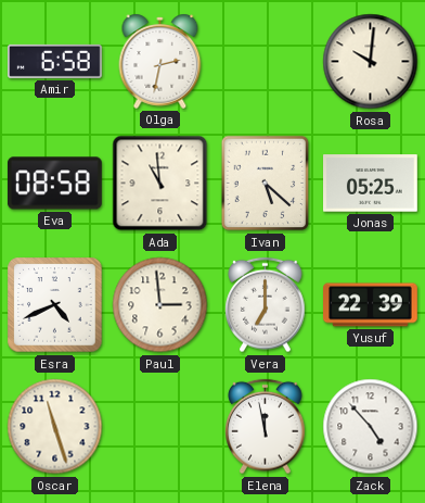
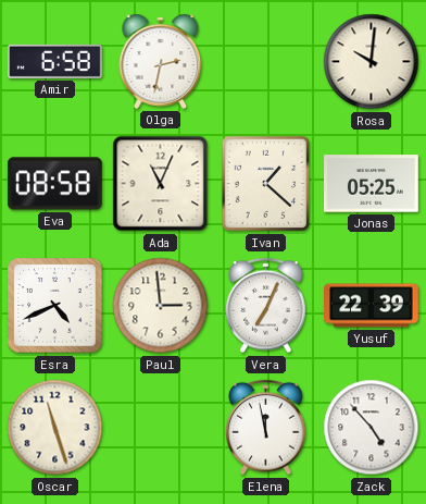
Ada: 10:59 -> 11:04 (161, 184)
Ivan: 5:22 -> 1:22 (266, 184)
Vera: 7:00 -> 7:04 (266, 306)
